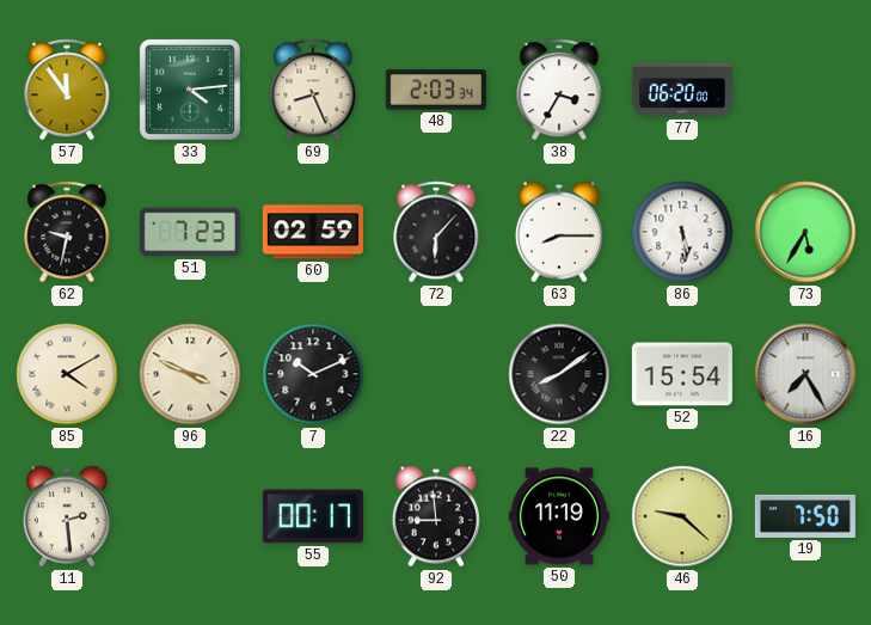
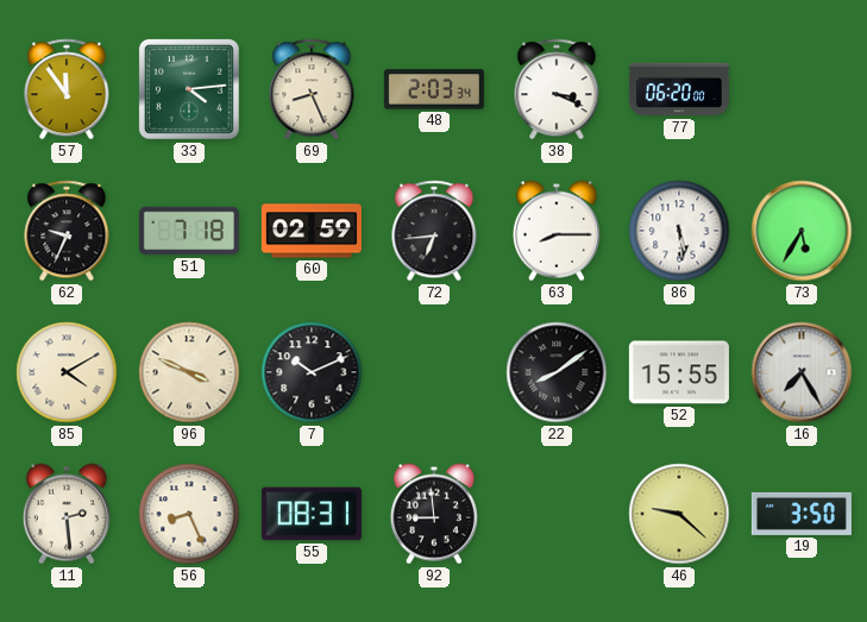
38: 3:35 -> 3:19 (557, 89)
62: 9:32 -> 9:34 (67, 231)
51: 7:23 -> 7:18 (189, 231)
72: 6:07 -> 6:44 (434, 231)
52: 15:54 -> 15:55 (679, 372)
56: none -> 8:26 (189, 514)
55: 00:17 -> 08:31 (312, 514)
50: 11:19 -> none (559, 516)
19: 7:50 -> 3:50 (802, 514)
